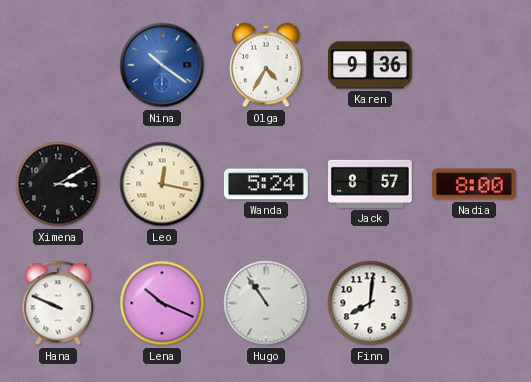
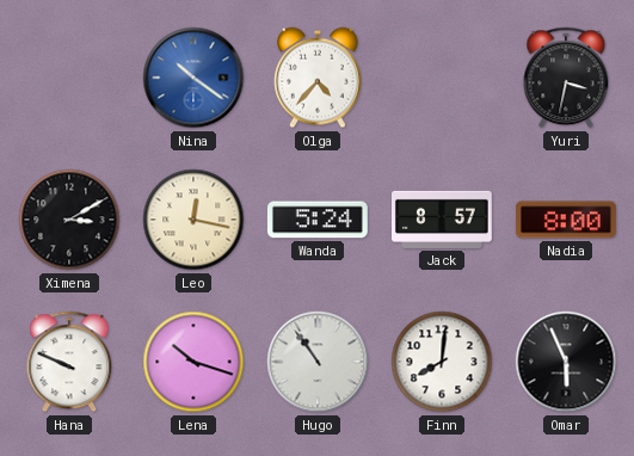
Olga: 4:35 -> 4:37 (318, 78)
Karen: 9:36 -> none (371, 65)
Yuri: none -> 3:32 (566, 78)
Lena: 10:19 -> 10:18 (193, 362)
Omar: none -> 5:56 (566, 362)
